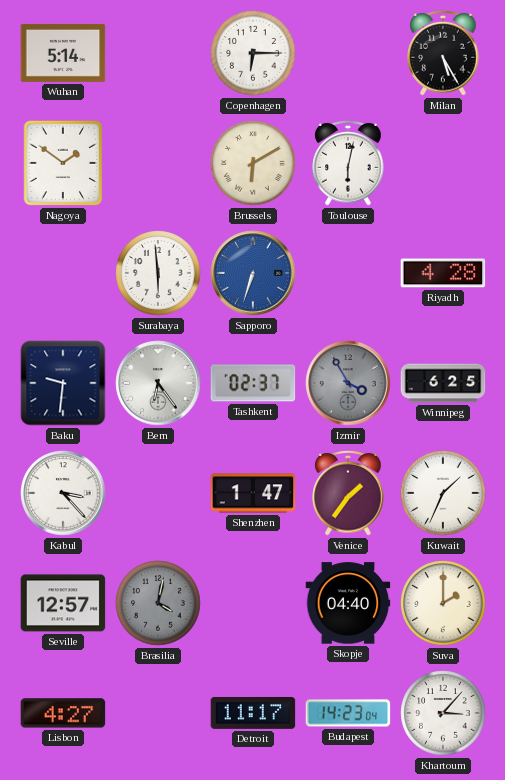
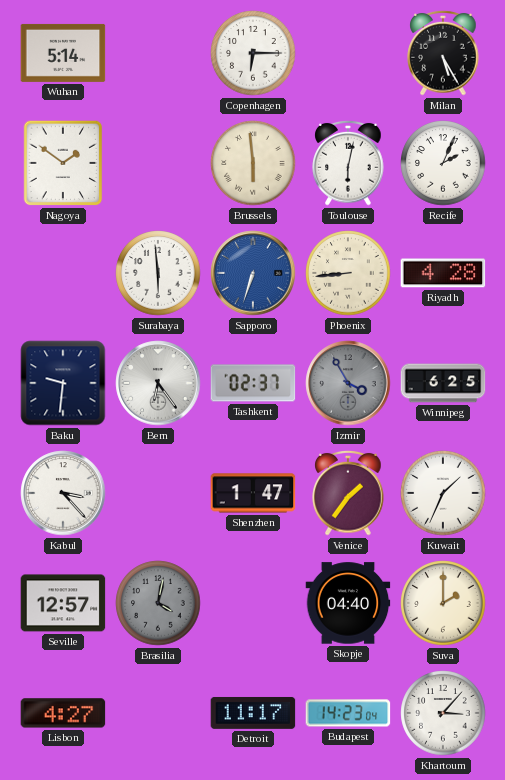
Brussels: 6:10 -> 5:59 (253, 163)
Recife: none -> 2:04 (443, 163)
Phoenix: none -> 8:44 (348, 273)
